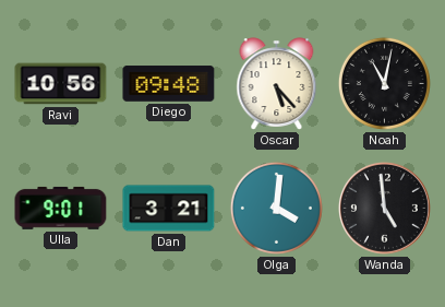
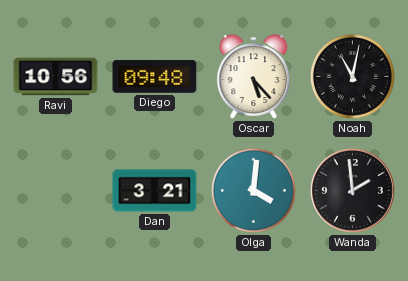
Ulla: 9:01 -> none (61, 208)
Wanda: 4:59 -> 1:59 (352, 190)
